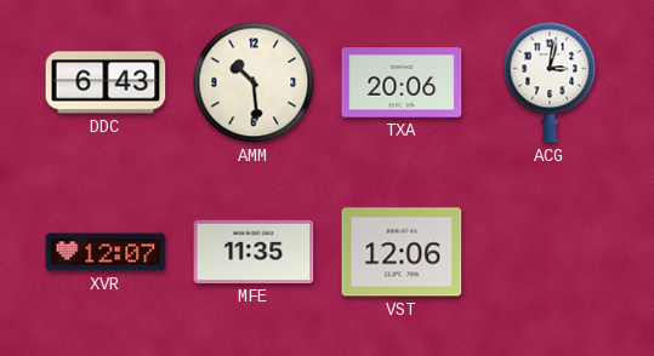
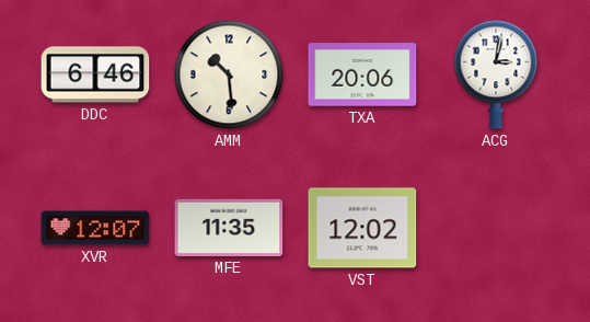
DDC: 6:43 -> 6:46 (95, 74)
VST: 12:06 -> 12:02 (362, 228)
